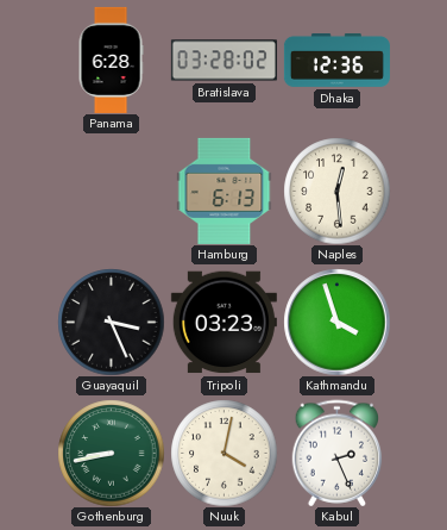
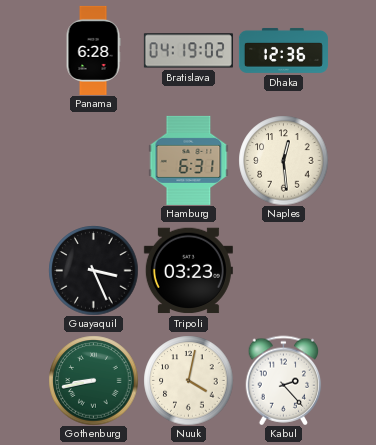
Bratislava: 03:28 -> 04:19 (188, 51)
Hamburg: 6:13 -> 6:31 (189, 160)
Kathmandu: 3:57 -> none (336, 322)
Kabul: 2:26 -> 2:23 (284, 380)
